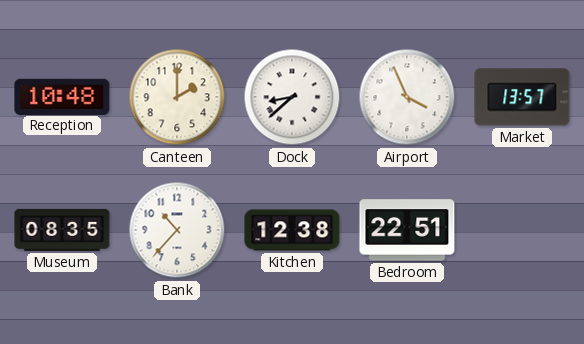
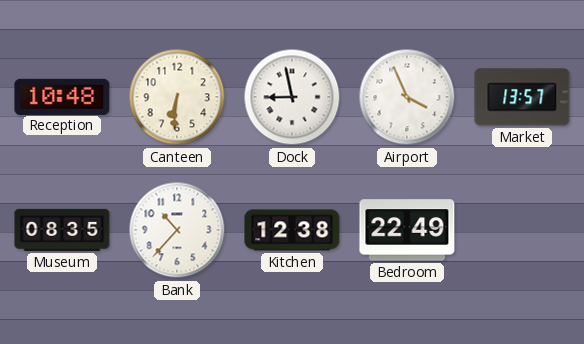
Canteen: 2:00 -> 6:31 (177, 97)
Dock: 8:38 -> 8:58 (292, 97)
Bedroom: 22:51 -> 22:49 (407, 230)
